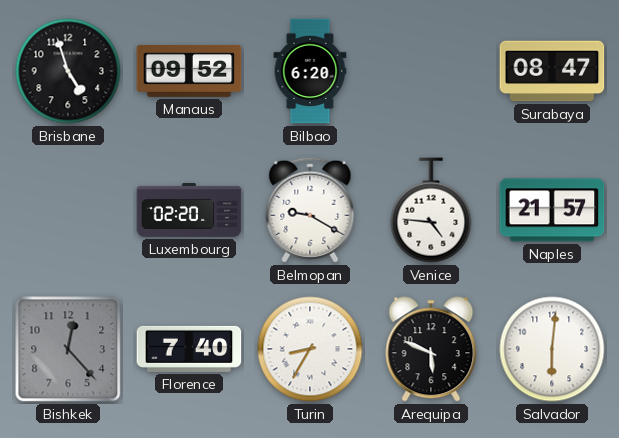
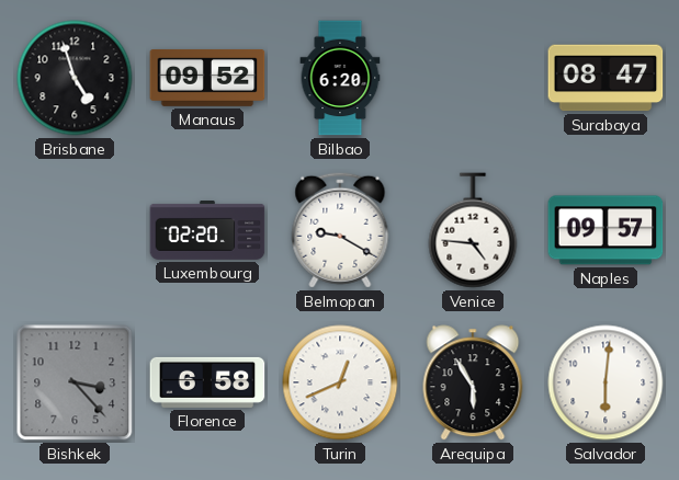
Naples: 21:57 -> 09:57 (606, 230)
Bishkek: 12:23 -> 3:23 (75, 382)
Florence: 7:40 -> 6:58 (207, 382)
Turin: 8:35 -> 12:41 (340, 382)
Arequipa: 5:49 -> 5:55 (473, 382)
